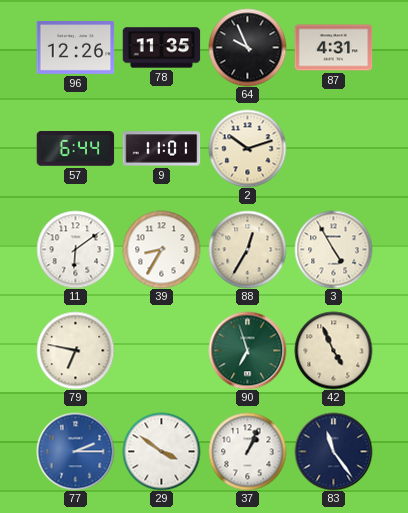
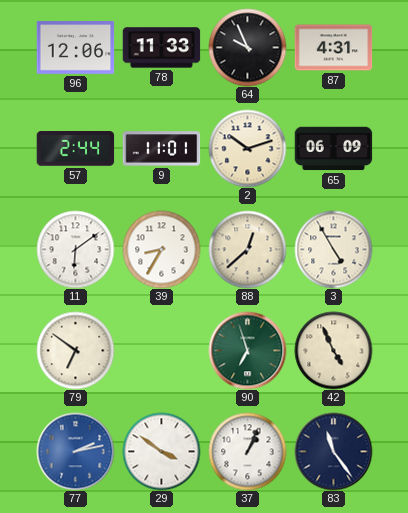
96: 12:26 -> 12:06 (75, 48)
78: 11:35 -> 11:33 (161, 48)
57: 6:44 -> 2:44 (75, 149)
65: none -> 06:09 (333, 149)
88: 12:35 -> 12:38 (247, 249)
79: 6:47 -> 6:51 (75, 350)
77: 2:15 -> 2:13 (75, 451)
